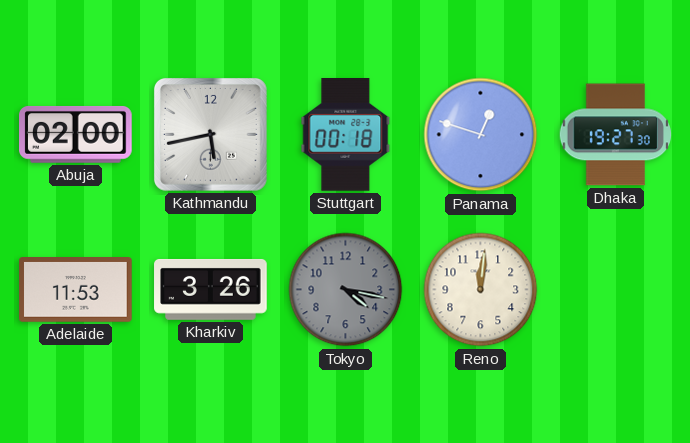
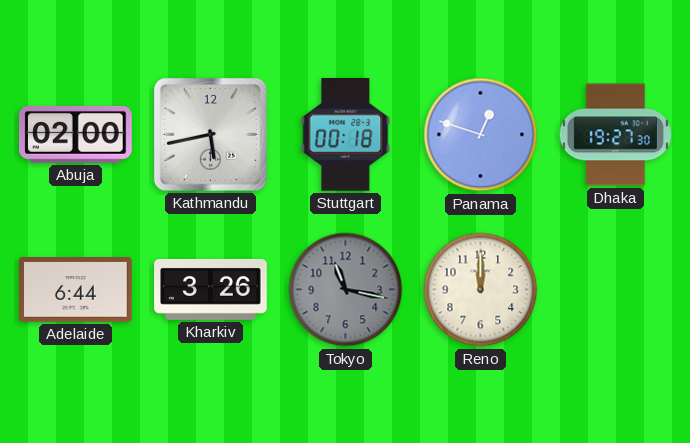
Adelaide: 11:53 -> 6:44 (76, 290)
Tokyo: 4:17 -> 11:17 (346, 290)
Reno: 12:01 -> 12:00 (481, 290)
